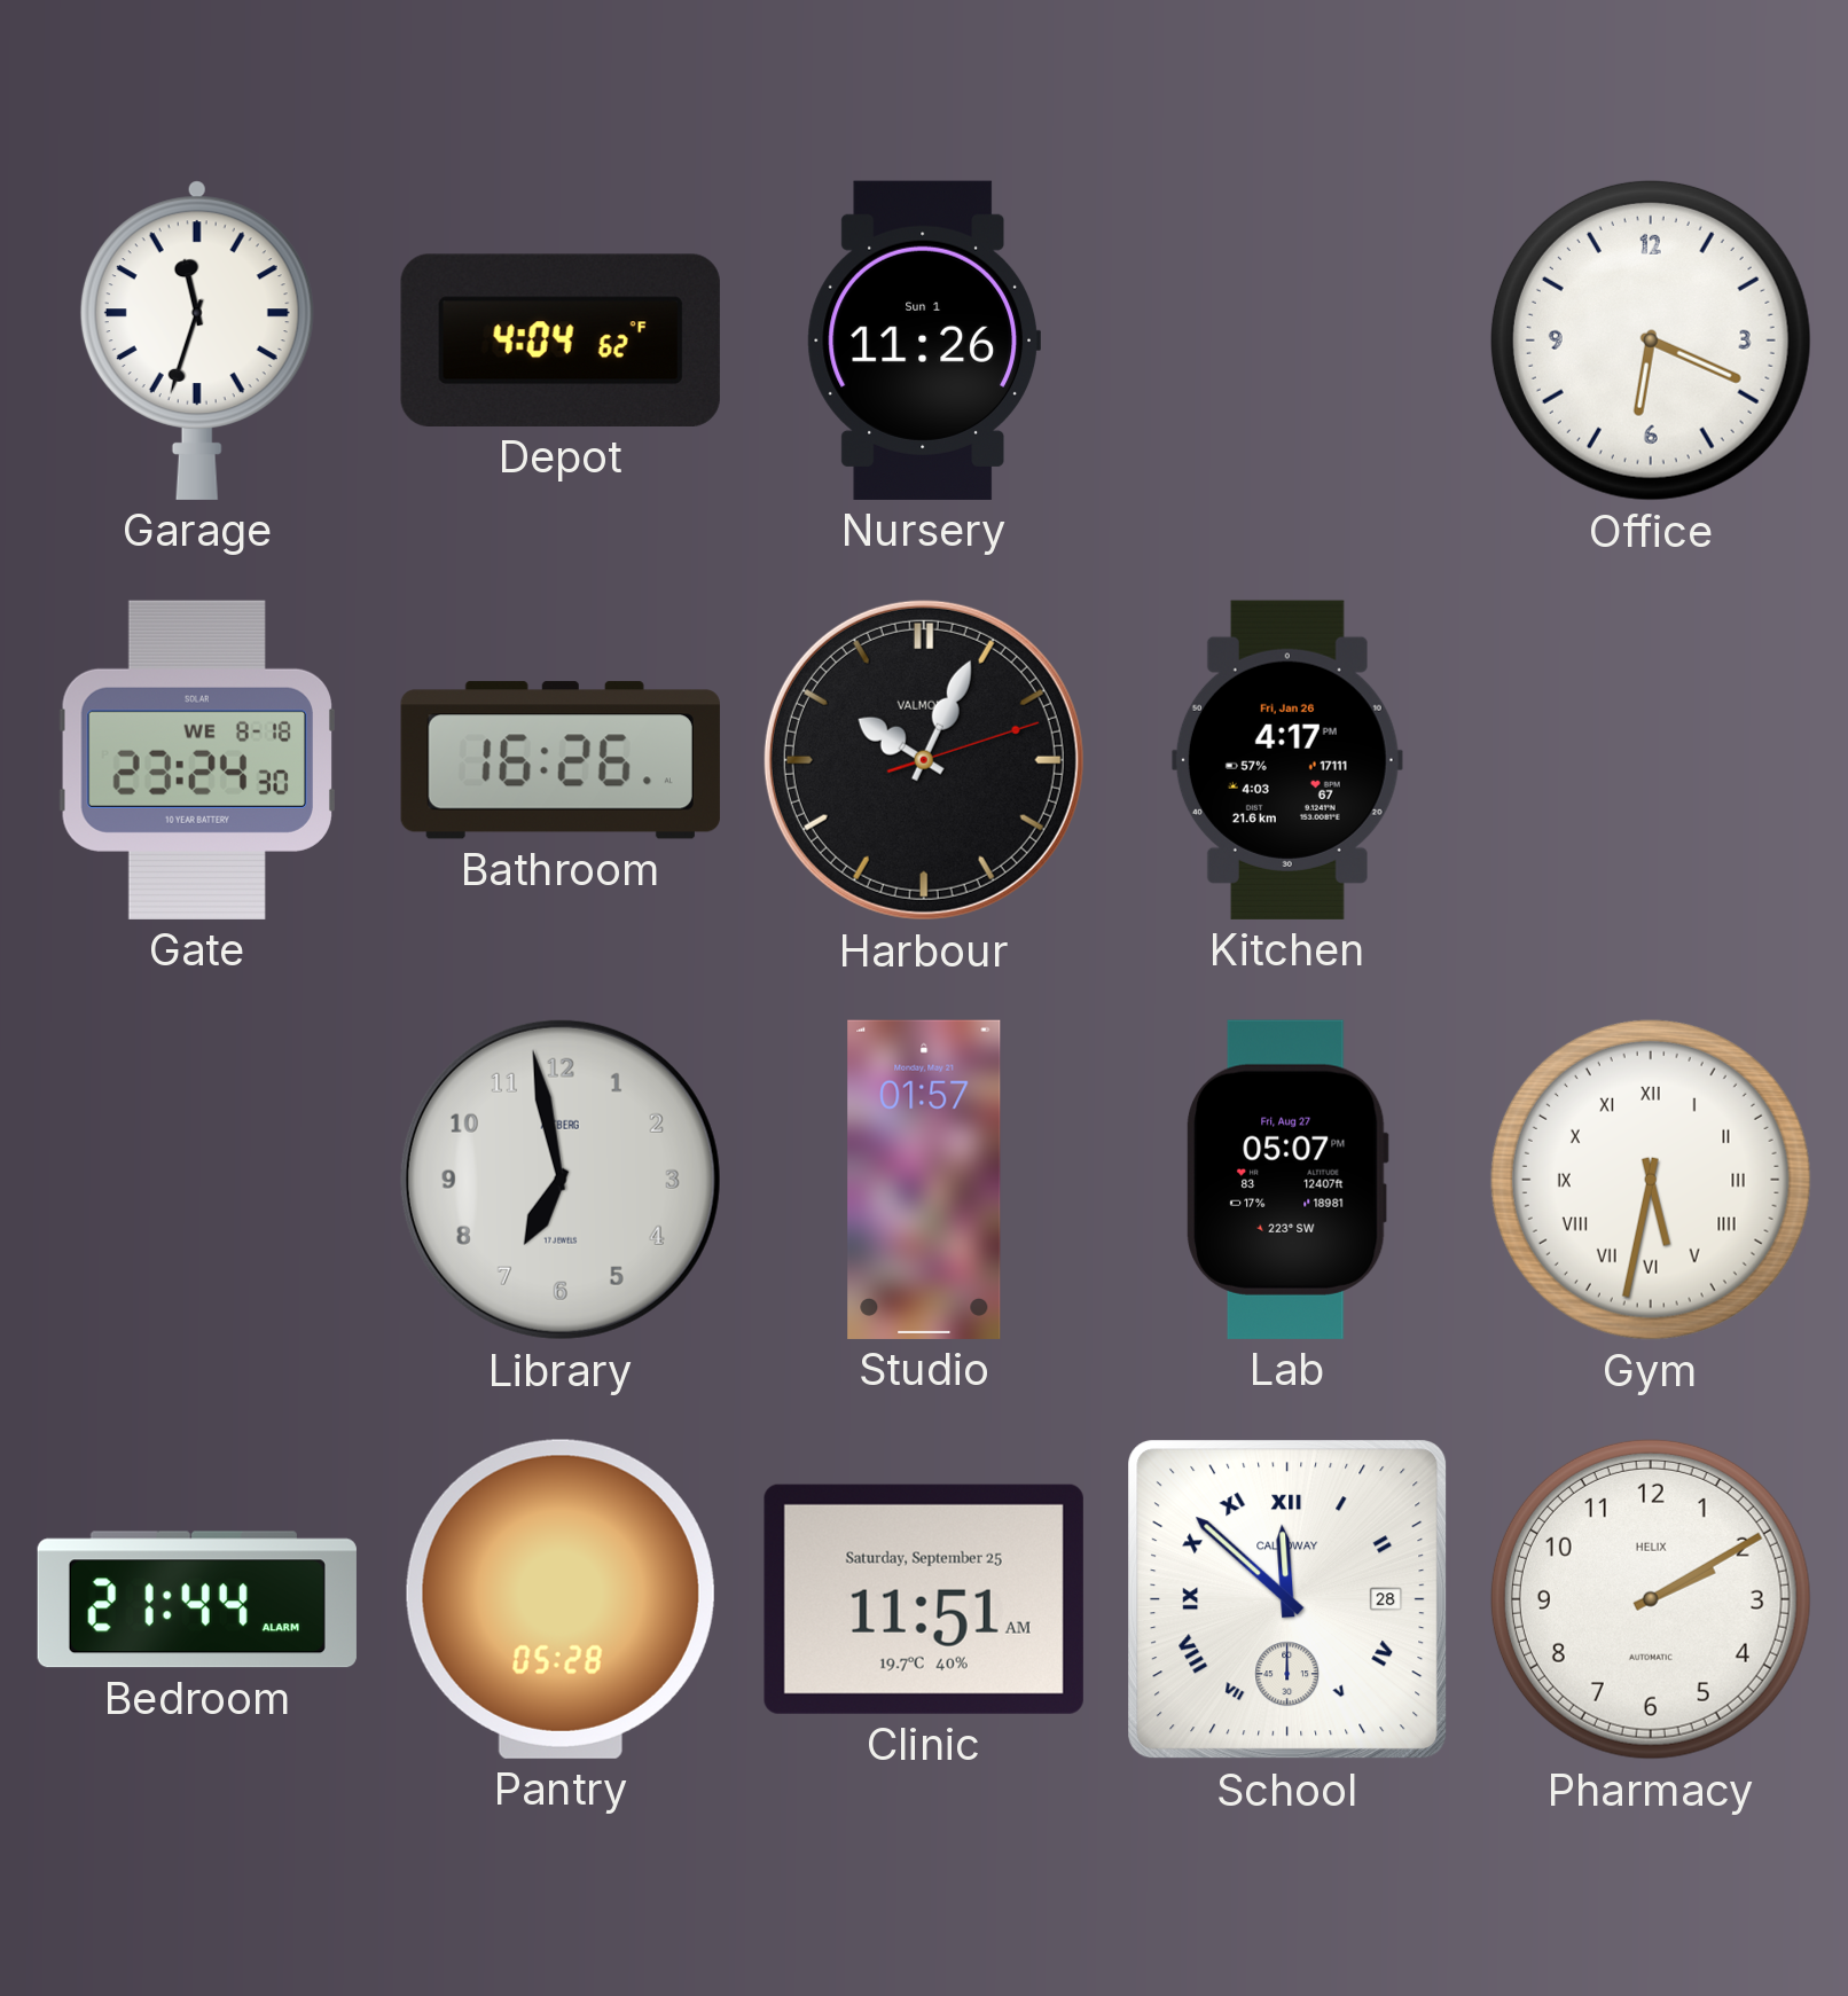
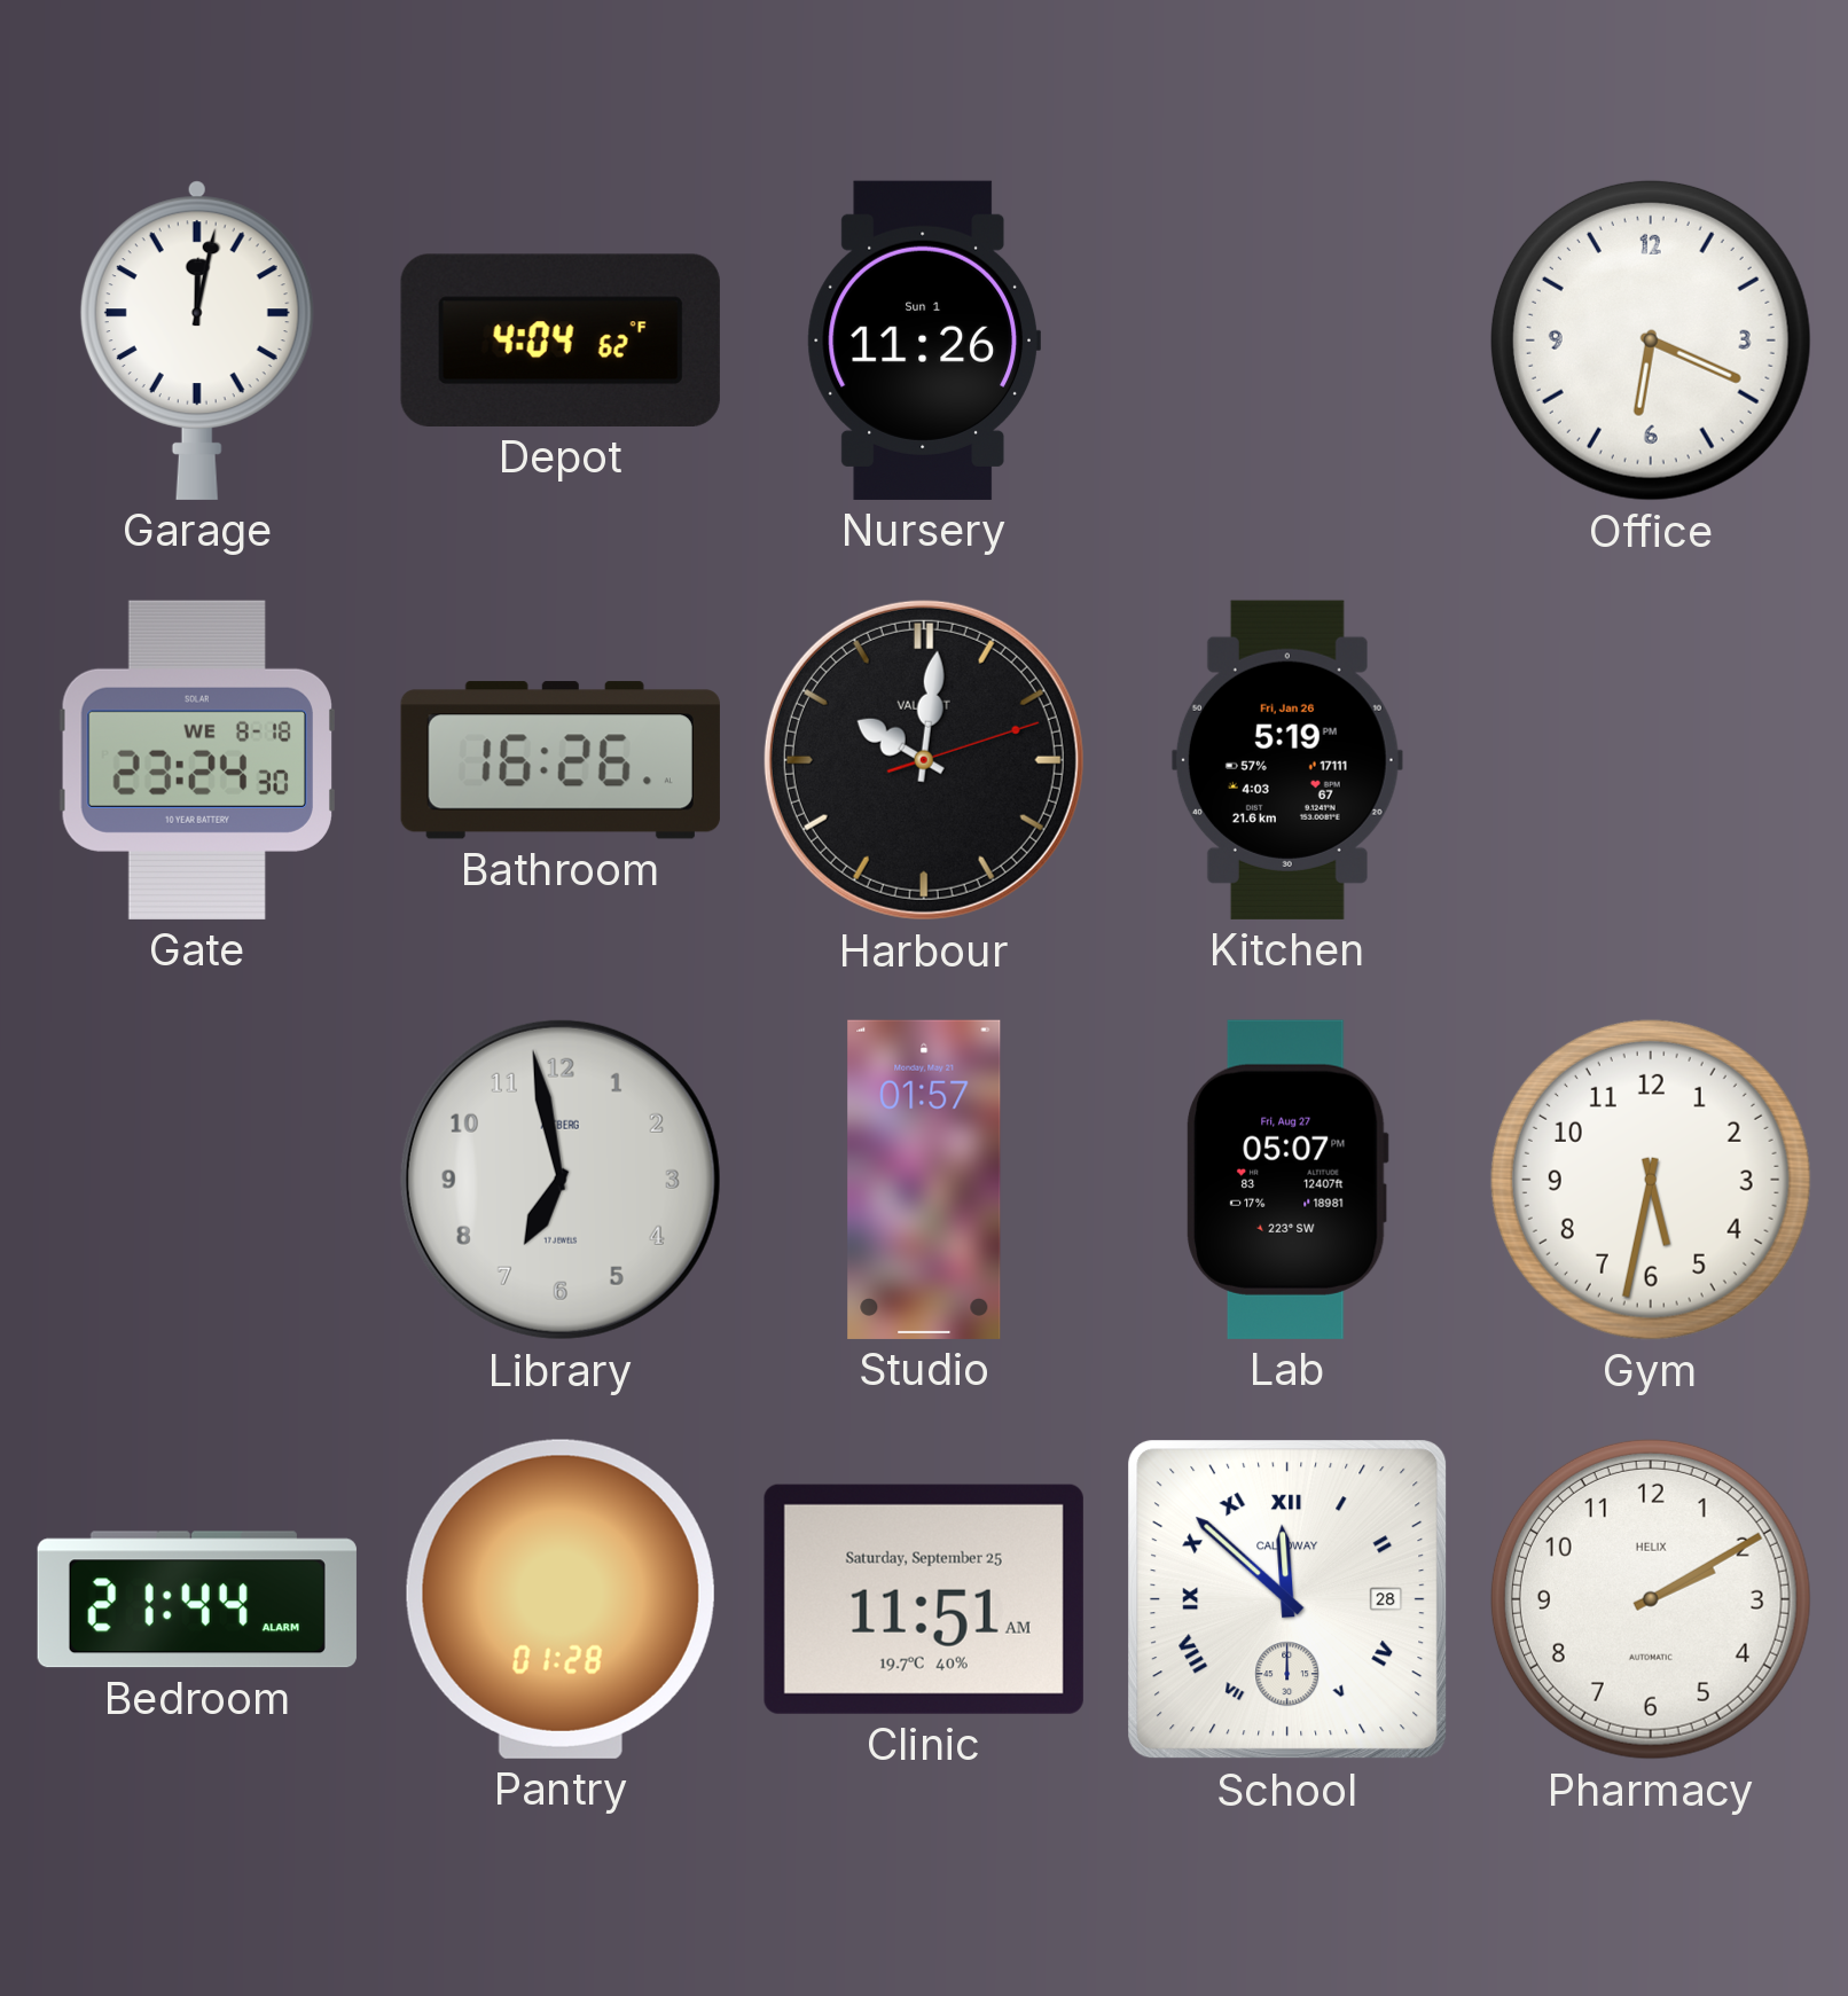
Garage: 11:33 -> 12:02 (197, 341)
Harbour: 10:04 -> 10:01 (924, 760)
Kitchen: 4:17 -> 5:19 (1287, 760)
Gym numerals: Roman -> Arabic (1651, 1180)
Pantry: 05:28 -> 01:28 (561, 1599)
